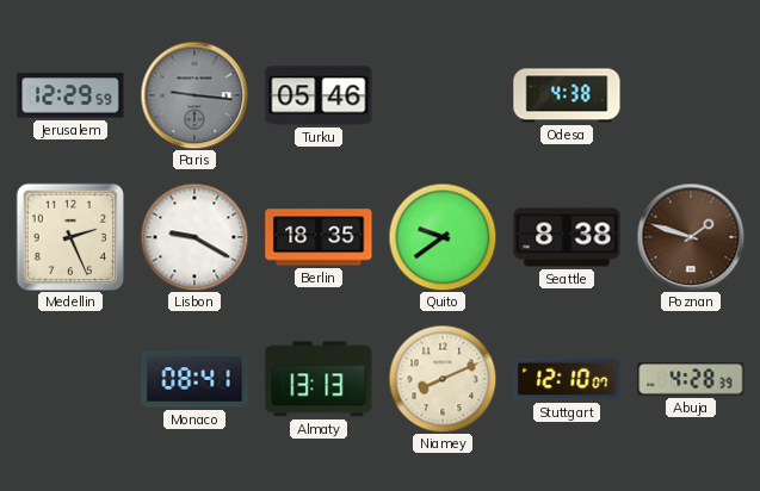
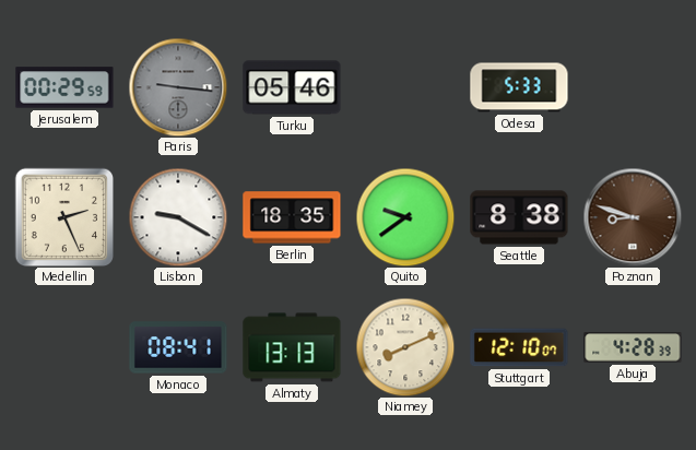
Jerusalem: 12:29 -> 00:29 (64, 87)
Odesa: 4:38 -> 5:33 (519, 87)
Poznan: 1:48 -> 8:48 (633, 217)
